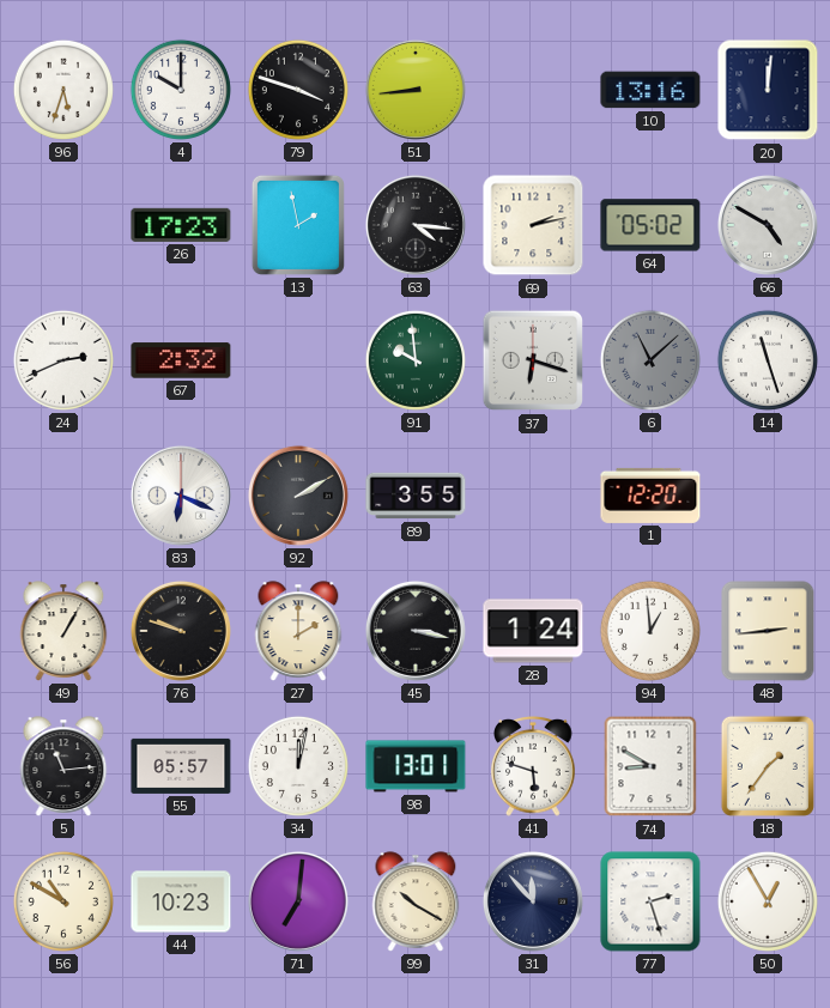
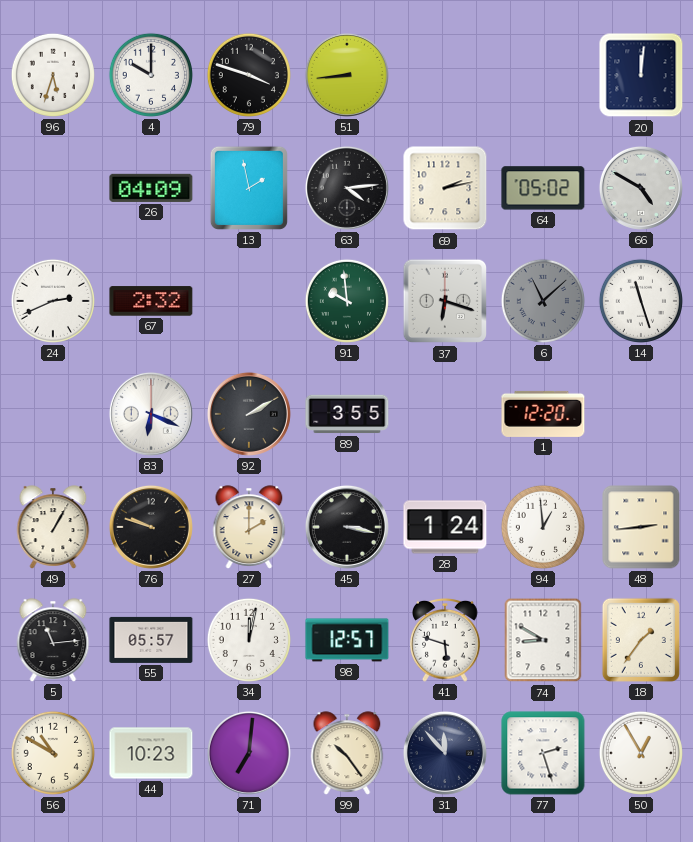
10: 13:16 -> none (650, 90)
26: 17:23 -> 04:09 (151, 188)
63: 4:16 -> 4:14 (347, 188)
98: 13:01 -> 12:57 (347, 640)
99: 10:20 -> 10:24 (347, 753)
